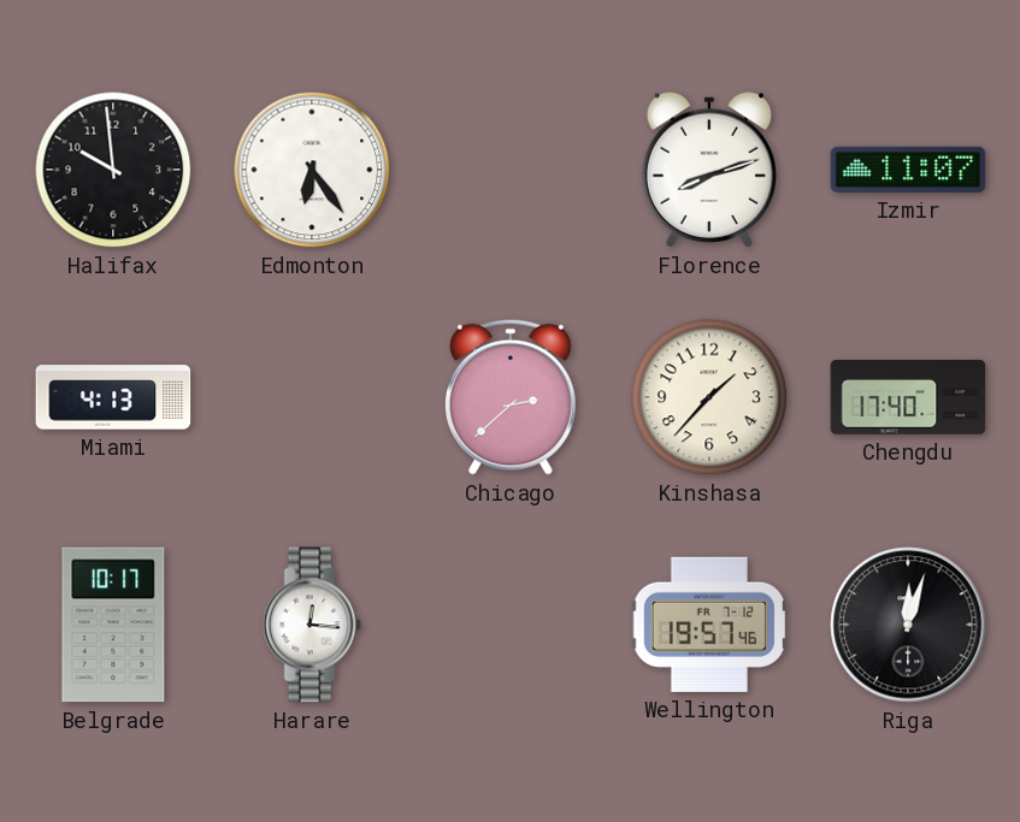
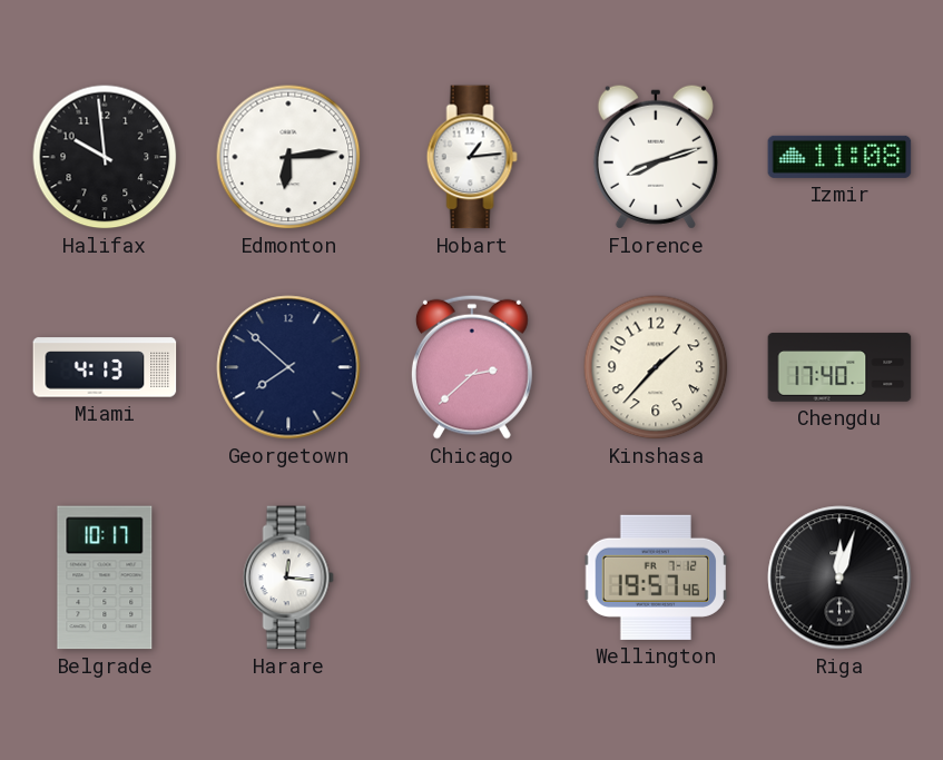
Edmonton: 6:24 -> 6:14 (288, 157)
Hobart: none -> 1:14 (472, 157)
Izmir: 11:07 -> 11:08 (839, 157)
Georgetown: none -> 7:52 (288, 367)
